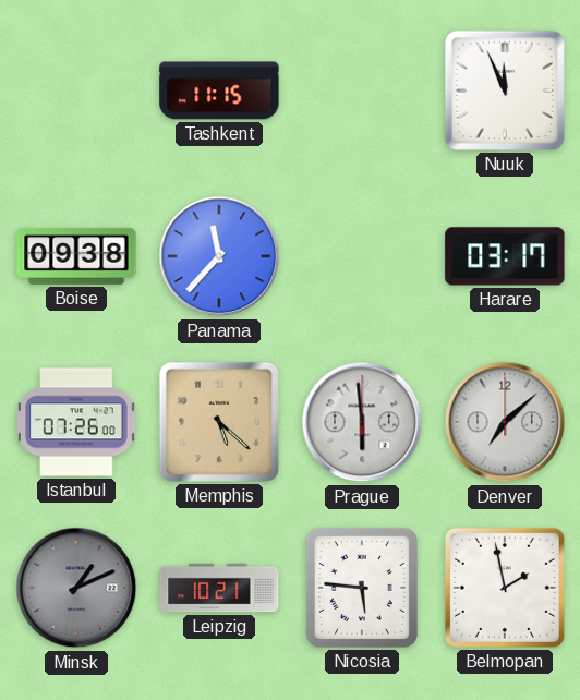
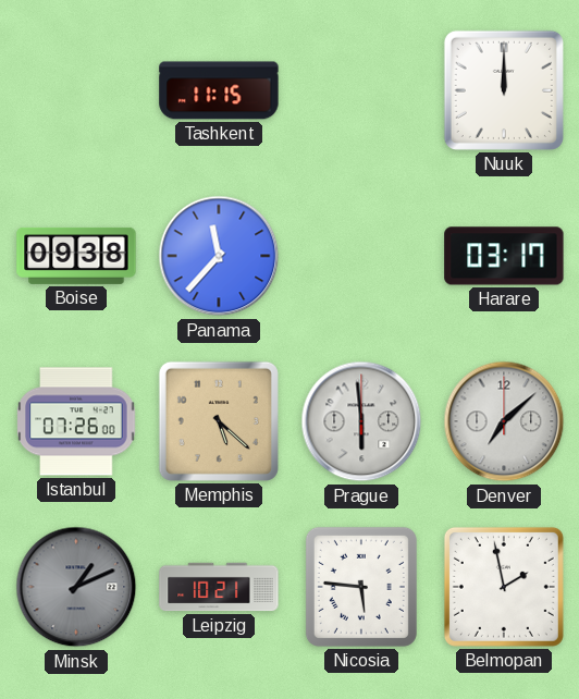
Nuuk: 11:56 -> 12:00 (504, 90)
